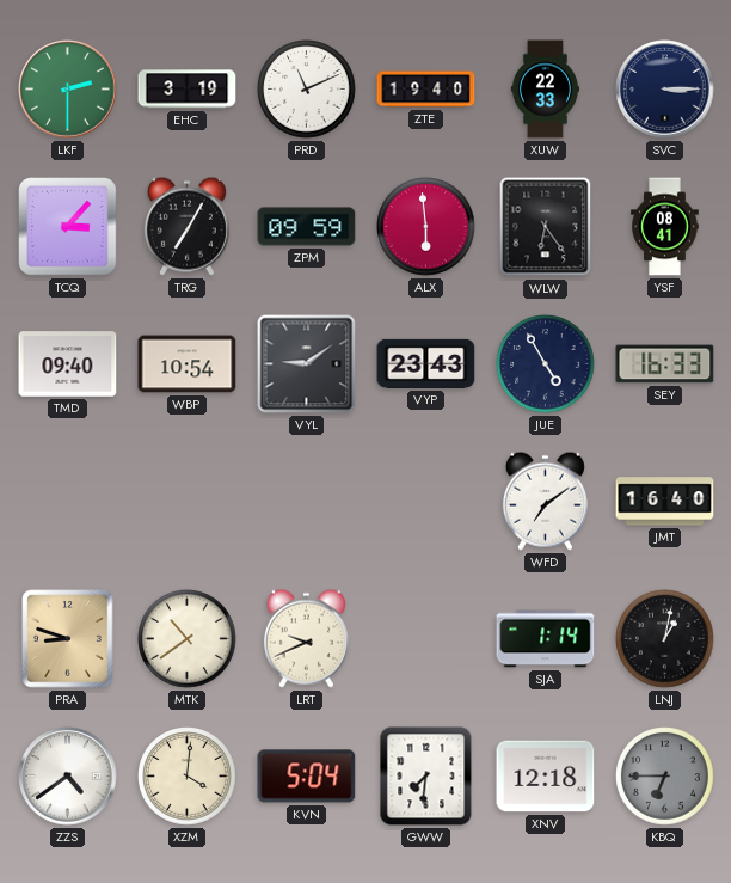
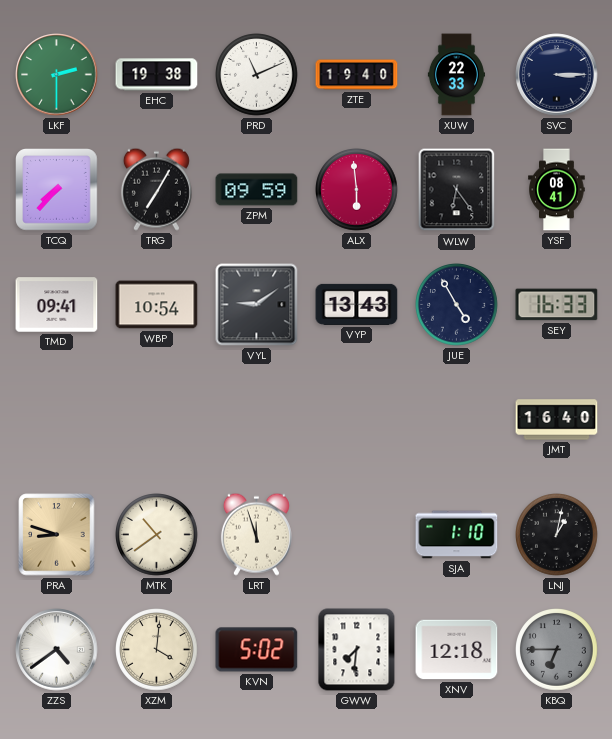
EHC: 3:19 -> 19:38 (157, 75)
TCQ: 3:07 -> 7:37 (57, 190)
TMD: 09:40 -> 09:41 (57, 305)
VYP: 23:43 -> 13:43 (357, 304)
WFD: 7:09 -> none (545, 501)
LRT: 9:41 -> 11:57 (256, 534)
SJA: 1:14 -> 1:10 (457, 535)
KVN: 5:04 -> 5:02 (257, 650)
